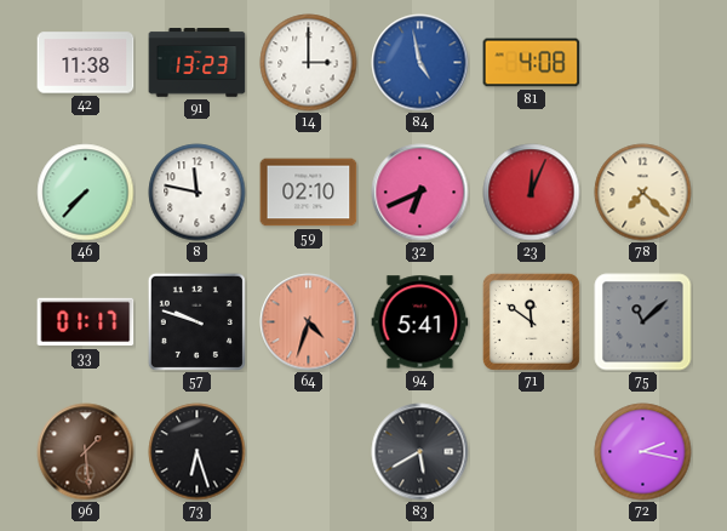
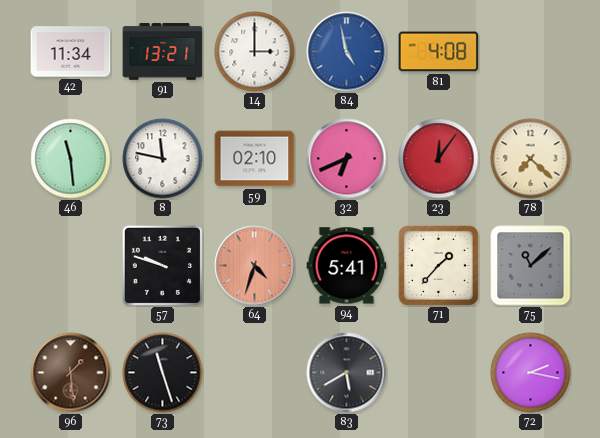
42: 11:38 -> 11:34 (71, 52)
91: 13:23 -> 13:21 (163, 52)
46: 7:37 -> 11:29 (71, 159)
23: 12:04 -> 12:06 (439, 159)
33: 01:17 -> none (86, 322)
71: 11:51 -> 1:37 (438, 265)
73: 6:27 -> 11:27 (163, 373)
